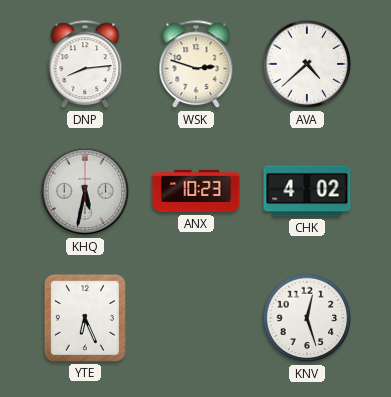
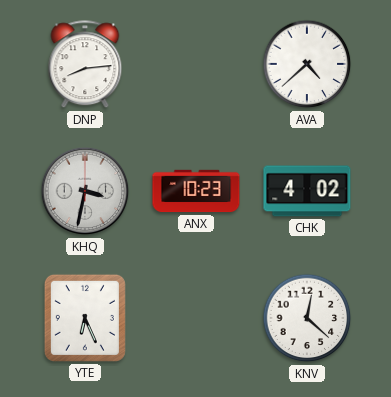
WSK: 2:48 -> none (196, 65)
KHQ: 5:32 -> 3:32 (85, 191)
KNV: 12:27 -> 12:22 (307, 318)
